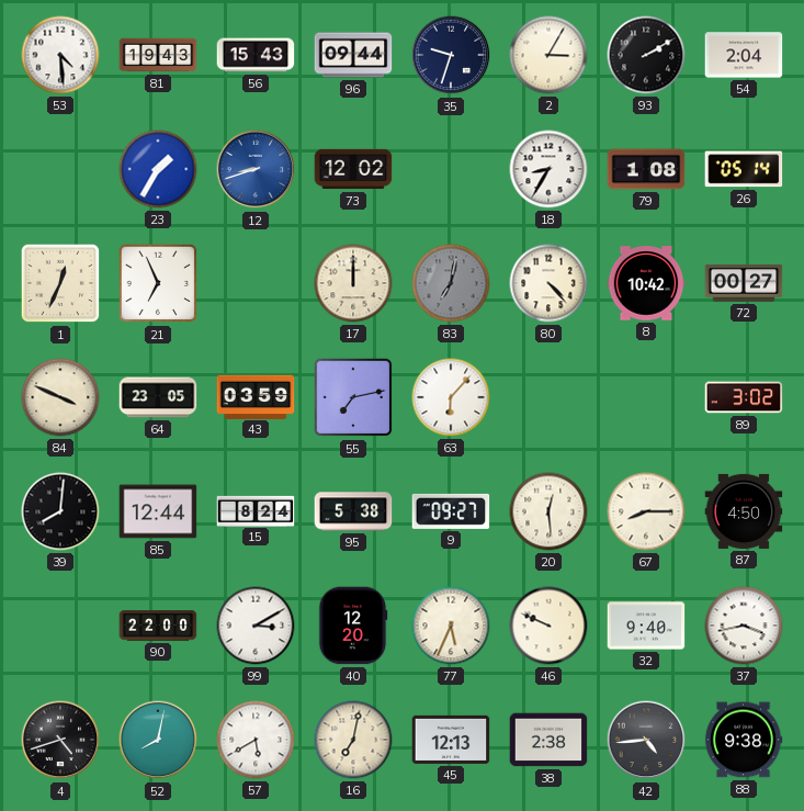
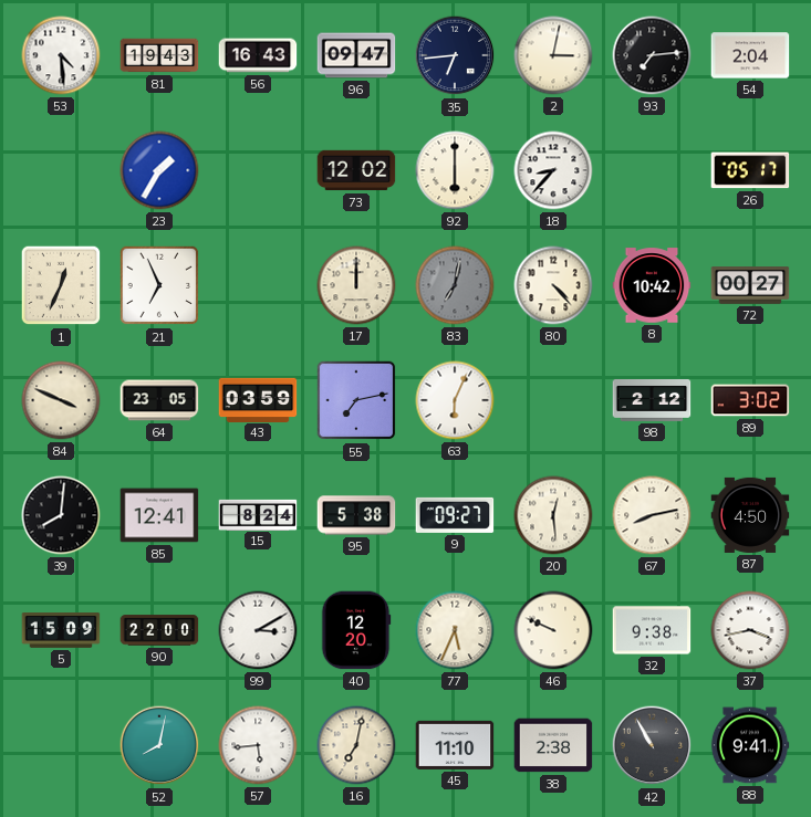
56: 15:43 -> 16:43 (258, 55)
96: 09:44 -> 09:47 (356, 55)
35: 9:33 -> 6:44 (455, 55)
2: 3:05 -> 3:02 (553, 55)
93: 2:10 -> 7:14 (652, 55)
12: 8:42 -> none (256, 169)
92: none -> 6:00 (455, 170)
18: 8:35 -> 8:37 (553, 170)
79: 1:08 -> none (646, 169)
26: 05:14 -> 05:17 (750, 170)
63: 6:07 -> 6:04 (455, 400)
98: none -> 2:12 (652, 400)
85: 12:44 -> 12:41 (159, 515)
67: 8:15 -> 8:13 (652, 515)
5: none -> 15:09 (61, 631)
32: 9:40 -> 9:38 (652, 630)
4: 4:42 -> none (60, 740)
57: 5:40 -> 5:44 (258, 745)
45: 12:13 -> 11:10 (455, 745)
42: 4:44 -> 10:55 (652, 745)
88: 9:38 -> 9:41 (750, 745)
